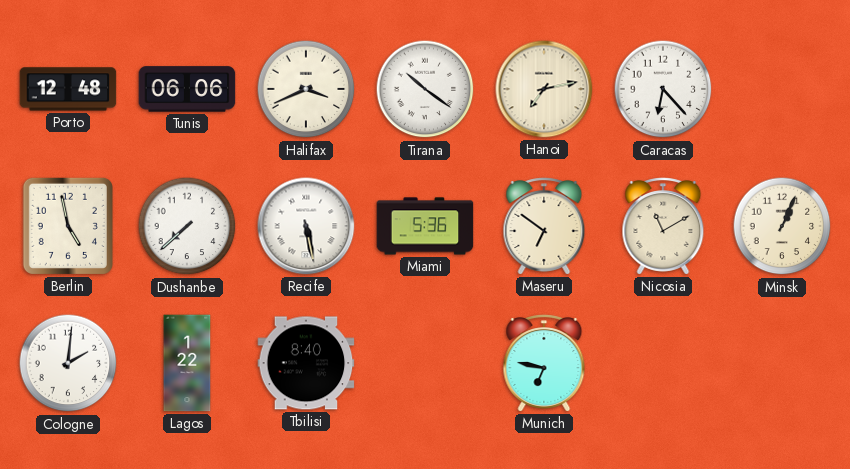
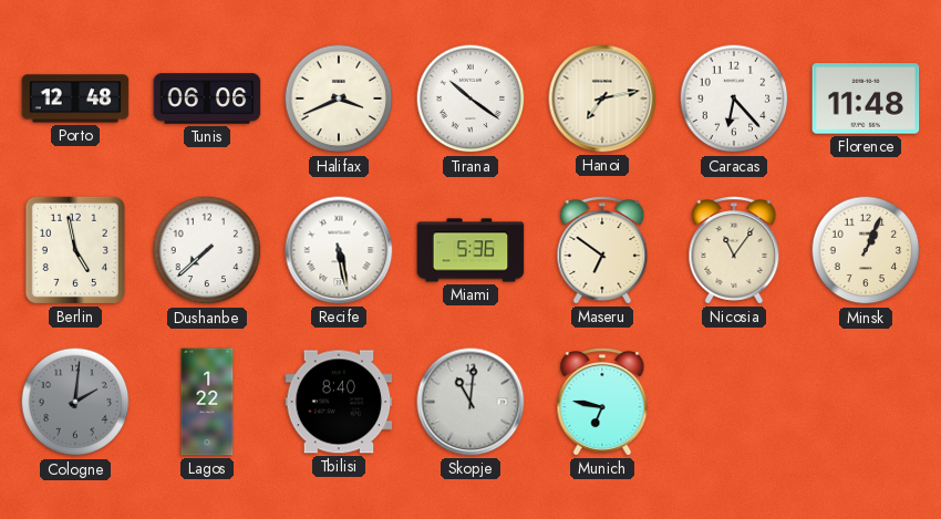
Florence: none -> 11:48 (866, 98)
Nicosia: 11:10 -> 11:06 (734, 250)
Cologne dial: white -> grey (75, 402)
Skopje: none -> 11:01 (471, 402)
